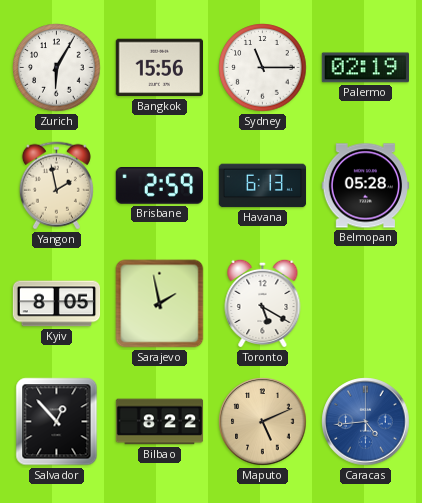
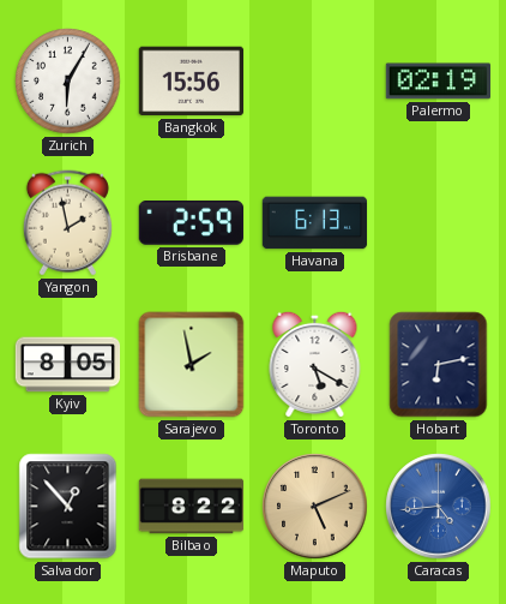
Sydney: 11:15 -> none (263, 68)
Belmopan: 05:28 -> none (366, 186)
Hobart: none -> 6:13 (439, 365)
